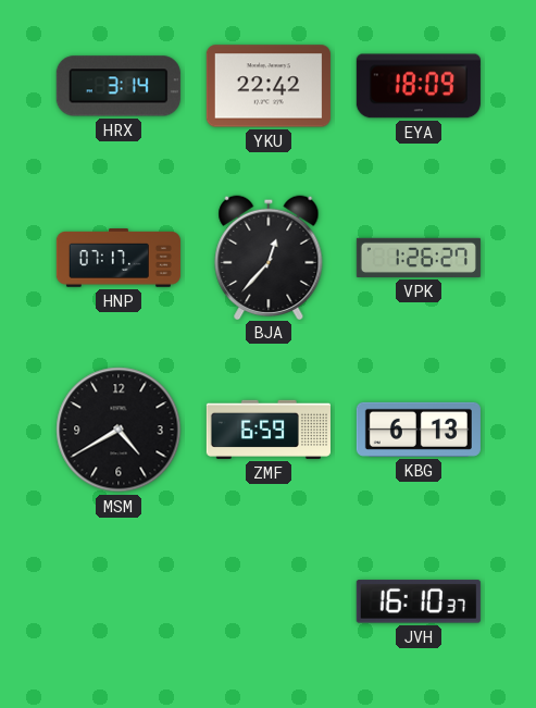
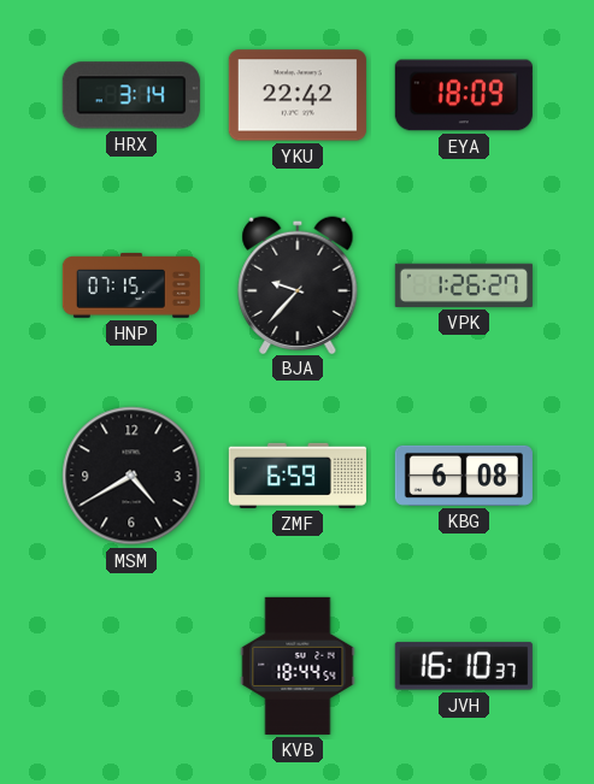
HNP: 07:17 -> 07:15 (131, 285)
BJA: 12:37 -> 9:37 (298, 284)
KBG: 6:13 -> 6:08 (464, 476)
KVB: none -> 18:44 (298, 666)
